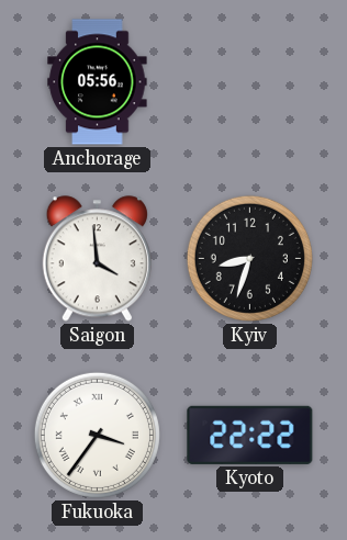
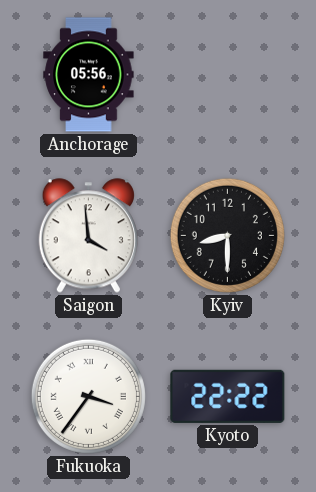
Kyiv: 8:33 -> 8:30 (227, 235)
